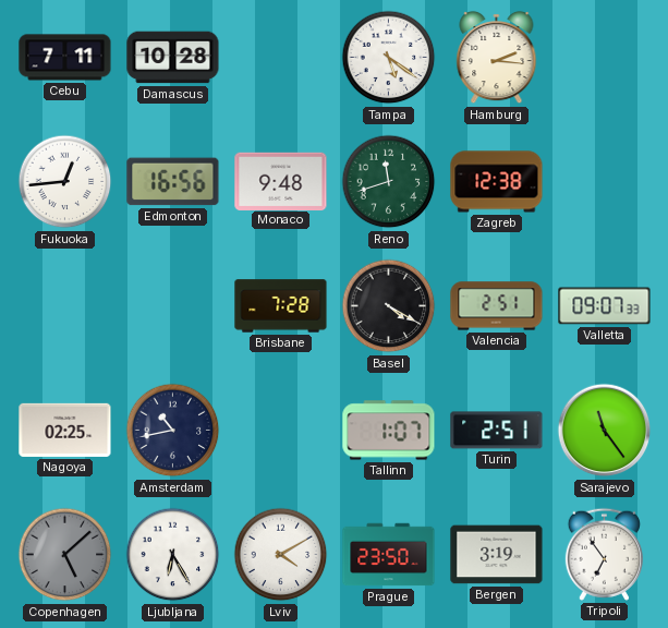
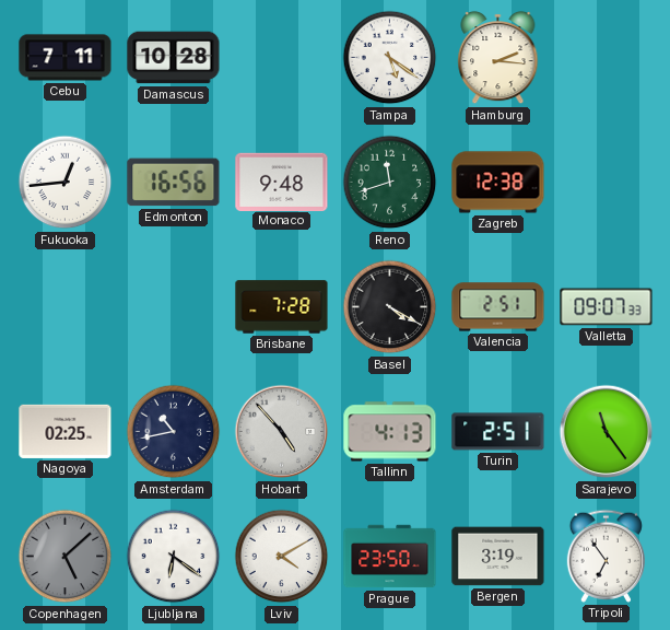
Hobart: none -> 4:53 (282, 432)
Tallinn: 1:07 -> 4:13 (390, 432)
Ljubljana: 6:25 -> 6:21 (174, 557)
